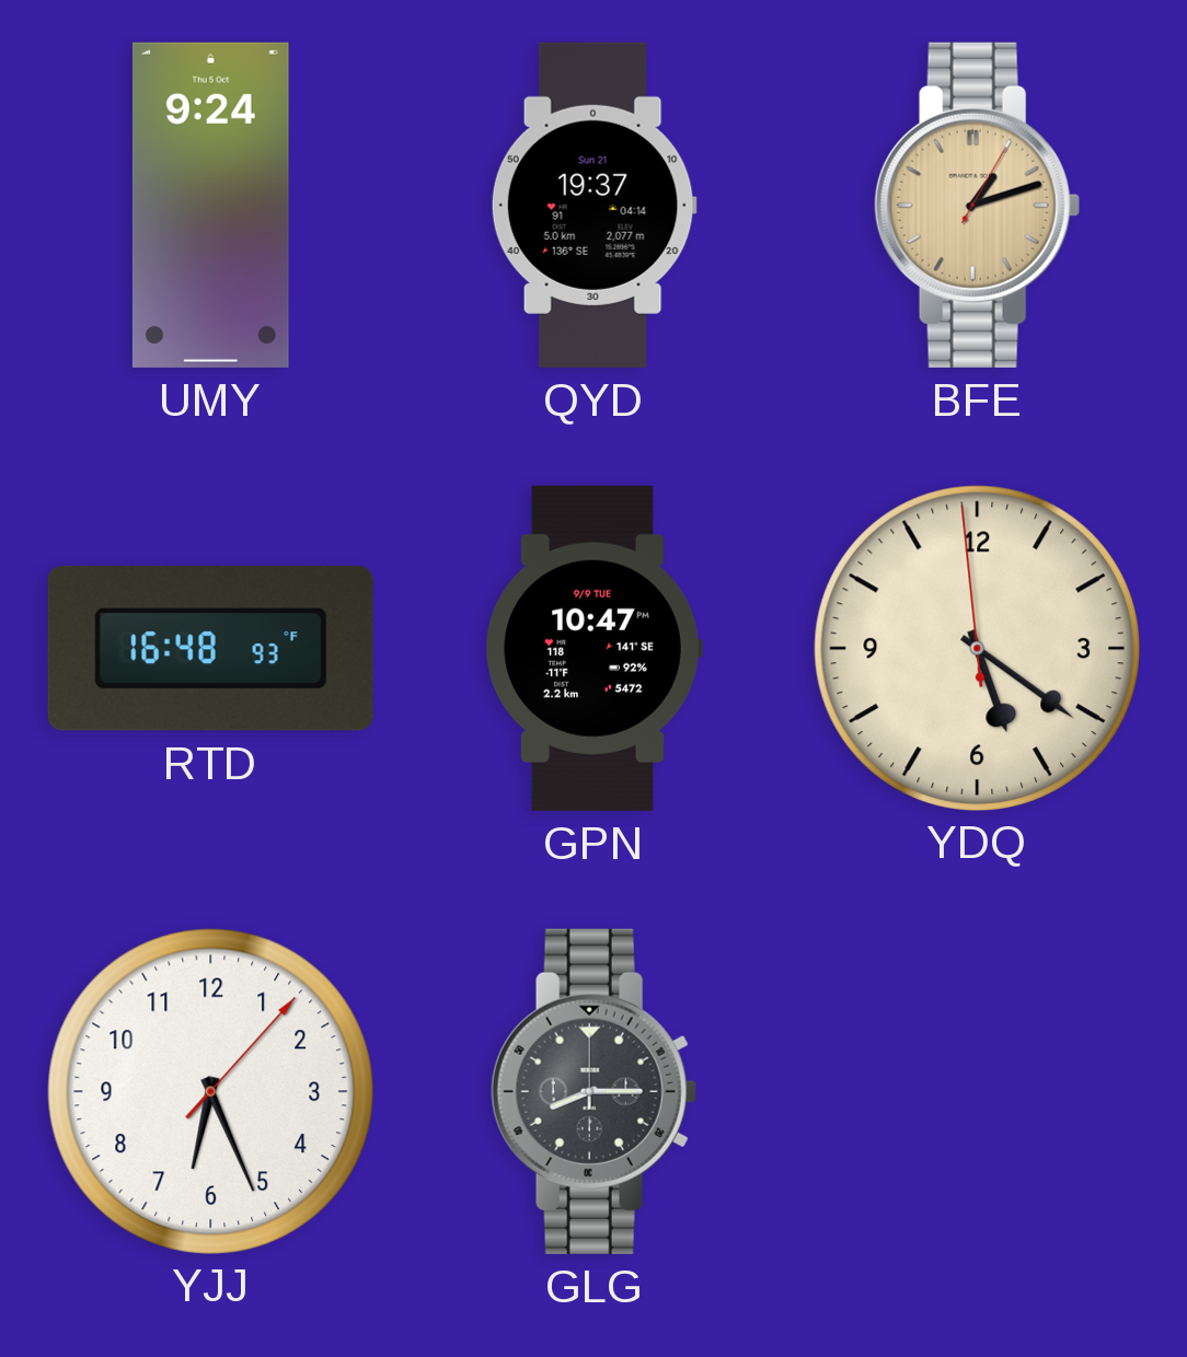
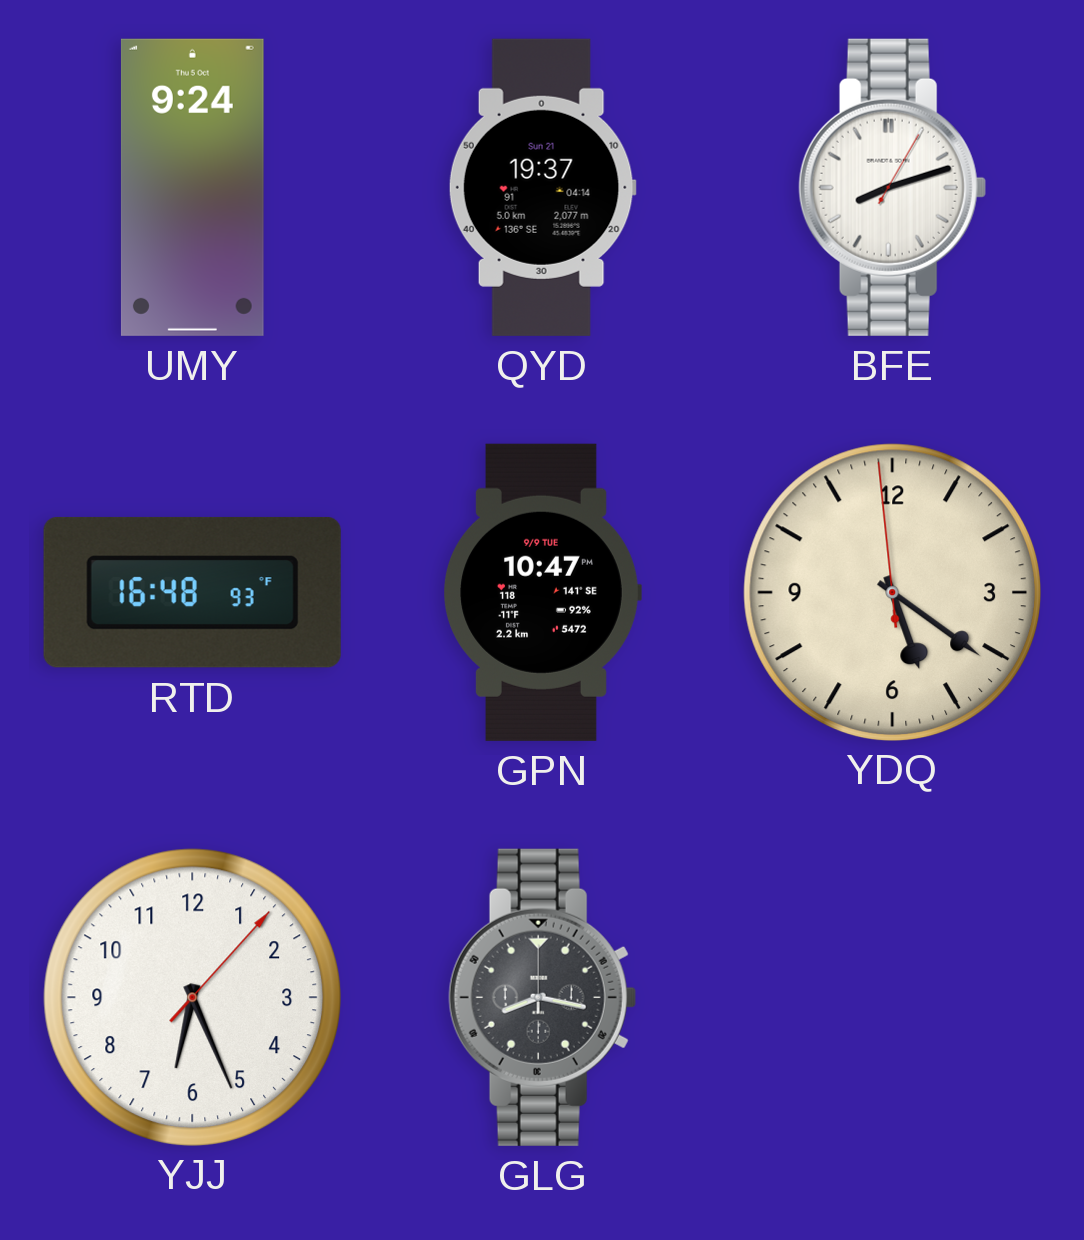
BFE: 1:12 -> 8:12 (892, 187)
BFE dial: champagne -> white (892, 187)
GLG: 8:15 -> 8:17 (542, 997)
